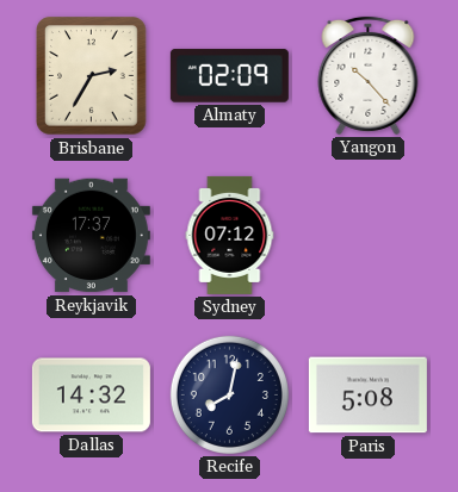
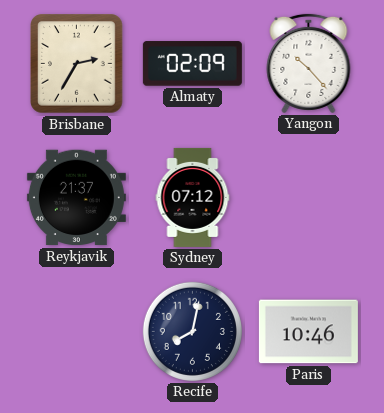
Reykjavik: 17:37 -> 21:37 (76, 198)
Dallas: 14:32 -> none (91, 396)
Paris: 5:08 -> 10:46 (308, 332)
